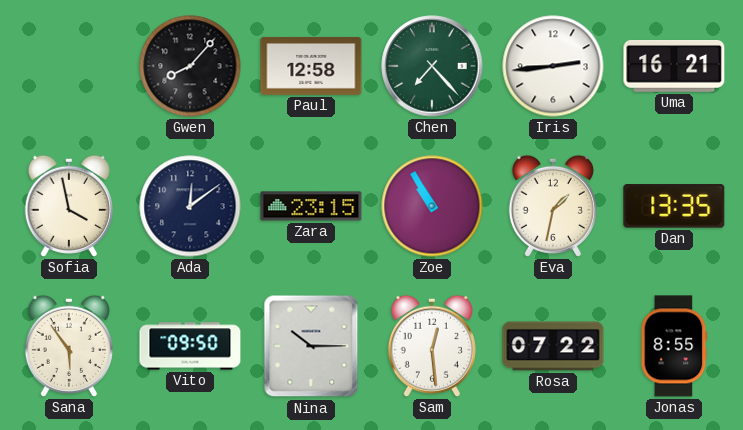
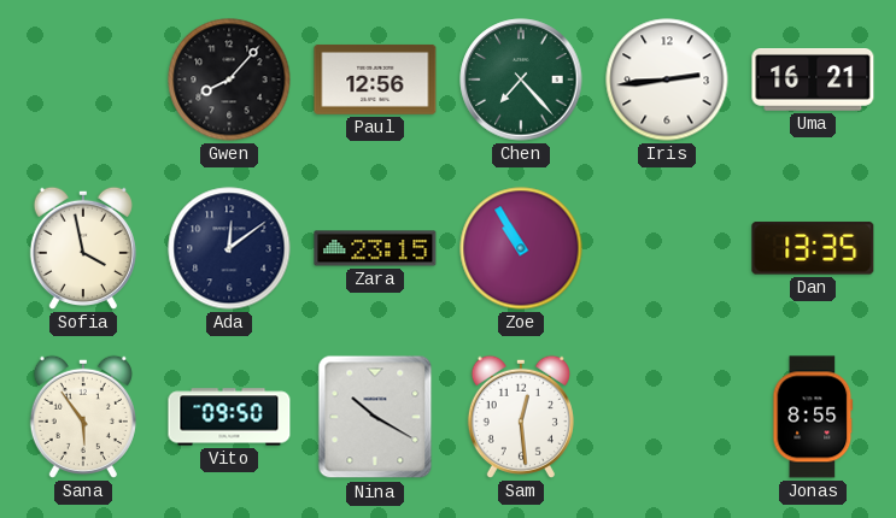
Paul: 12:58 -> 12:56 (375, 80)
Eva: 1:32 -> none (553, 206)
Nina: 10:15 -> 10:20 (375, 417)
Rosa: 07:22 -> none (553, 346)
